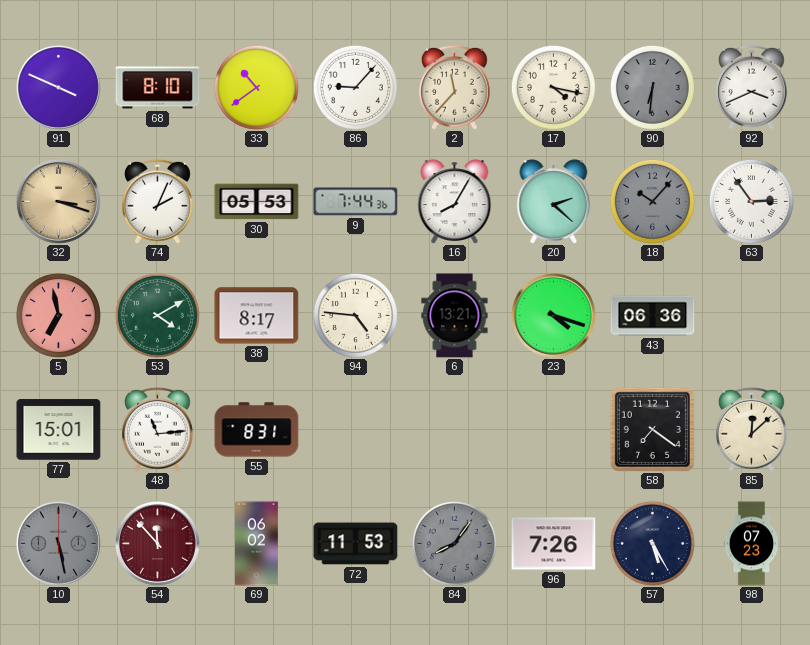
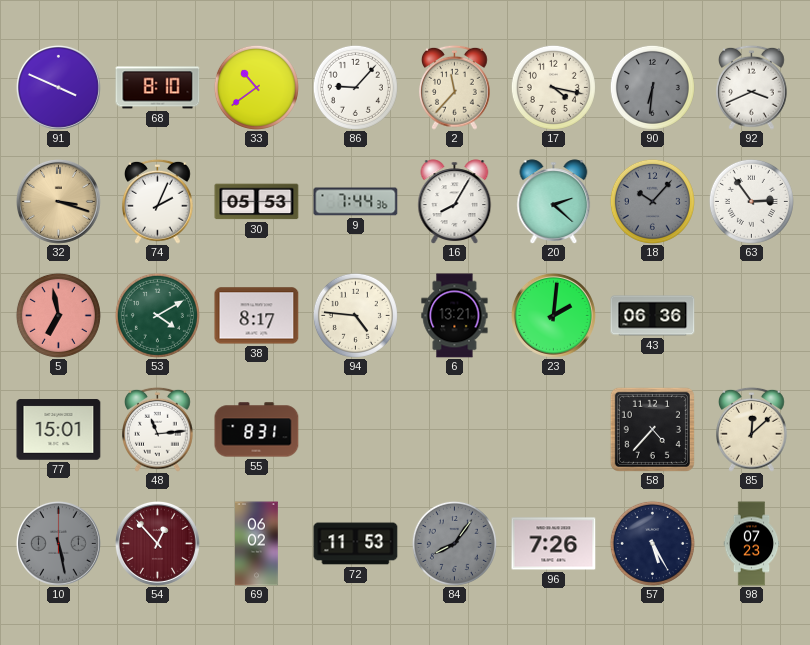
23: 4:18 -> 2:01 (553, 315)
58: 7:21 -> 4:37 (652, 429)
54: 11:53 -> 12:53 (157, 543)
